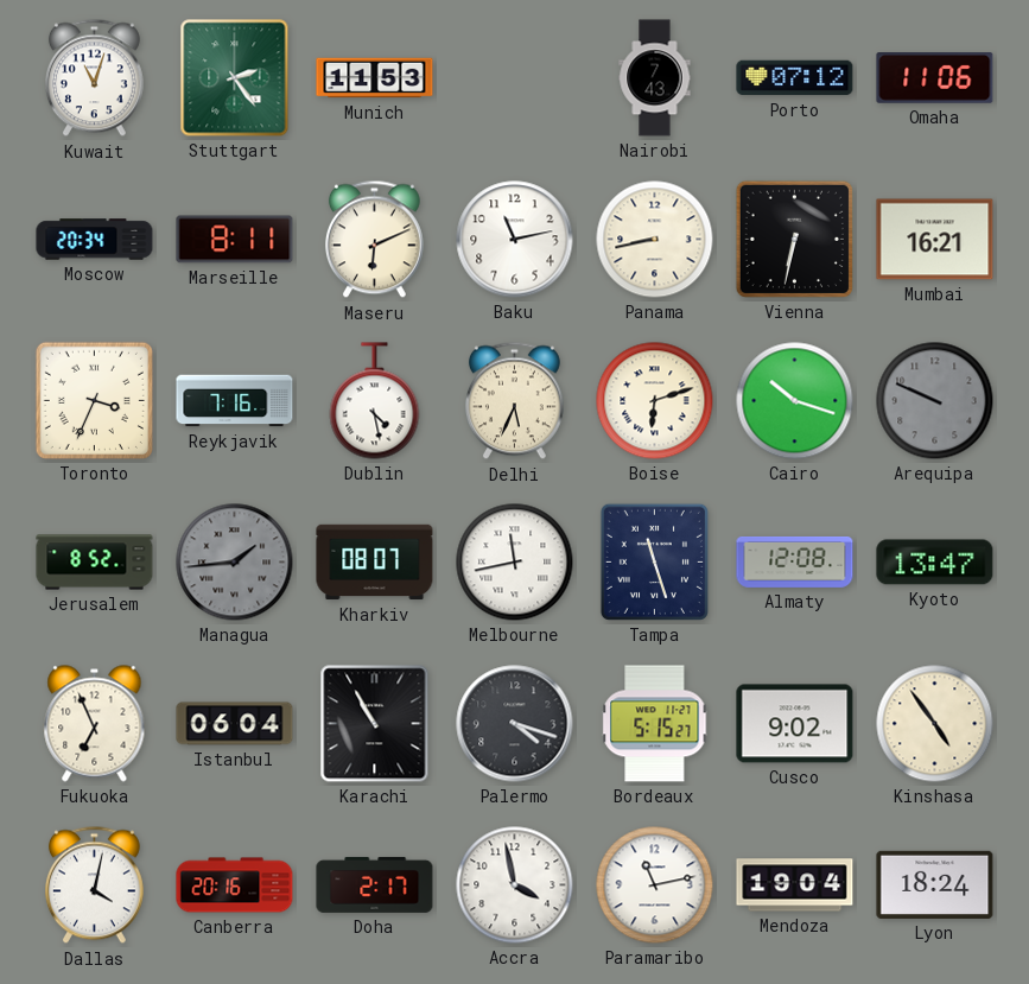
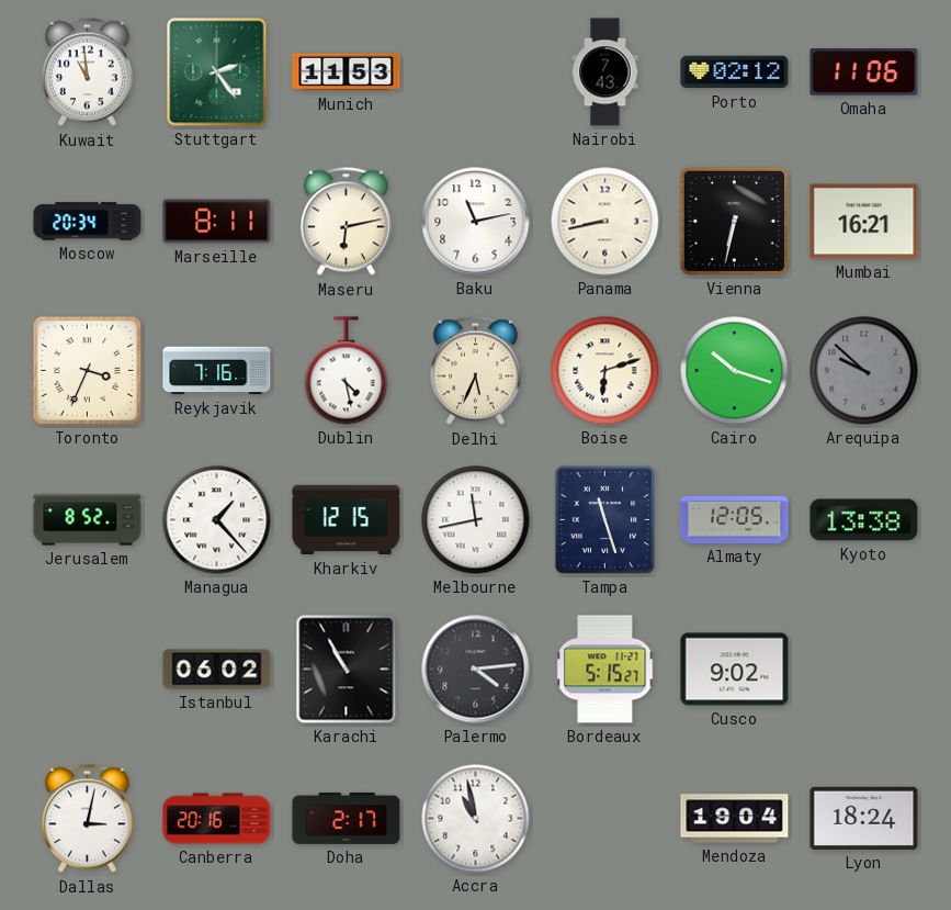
Kuwait: 11:03 -> 10:59 (87, 72)
Porto: 07:12 -> 02:12 (735, 72)
Maseru: 6:11 -> 6:13 (346, 222)
Arequipa: 9:49 -> 9:52 (864, 371)
Managua: 1:44 -> 1:23 (217, 520)
Managua dial: grey -> white (217, 520)
Kharkiv: 08:07 -> 12:15 (347, 520)
Almaty: 12:08 -> 12:05 (735, 519)
Kyoto: 13:47 -> 13:38 (864, 520)
Fukuoka: 6:56 -> none (95, 724)
Istanbul: 06:04 -> 06:02 (217, 670)
Palermo: 4:18 -> 4:14 (476, 670)
Kinshasa: 4:54 -> none (935, 724)
Dallas: 4:02 -> 3:02 (87, 819)
Accra: 3:58 -> 10:58 (476, 819)
Paramaribo: 11:13 -> none (655, 885)
